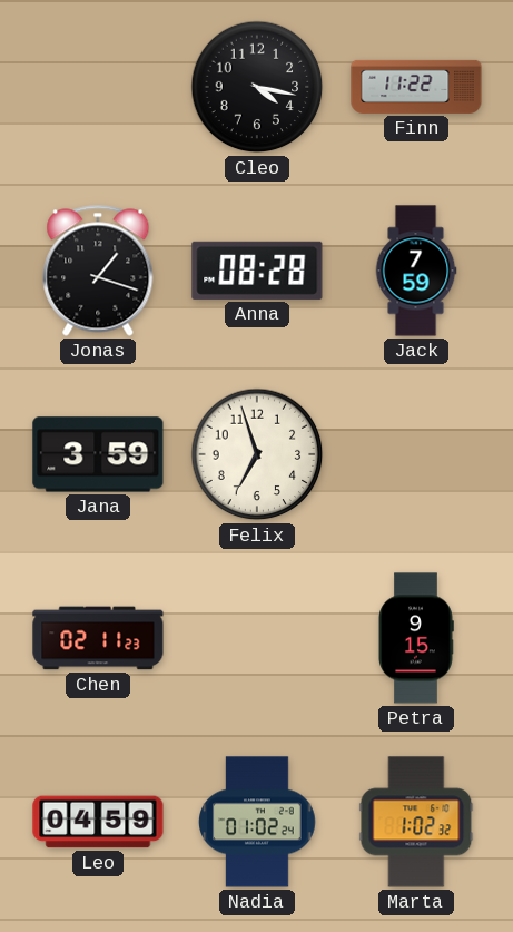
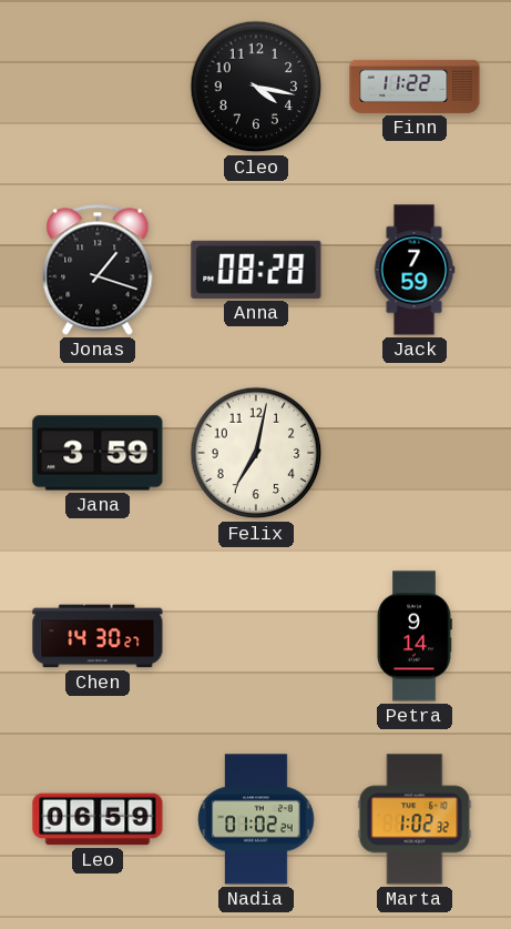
Felix: 6:57 -> 7:02 (256, 453)
Chen: 02:11 -> 14:30 (98, 636)
Petra: 9:15 -> 9:14 (415, 636)
Leo: 04:59 -> 06:59 (98, 819)
